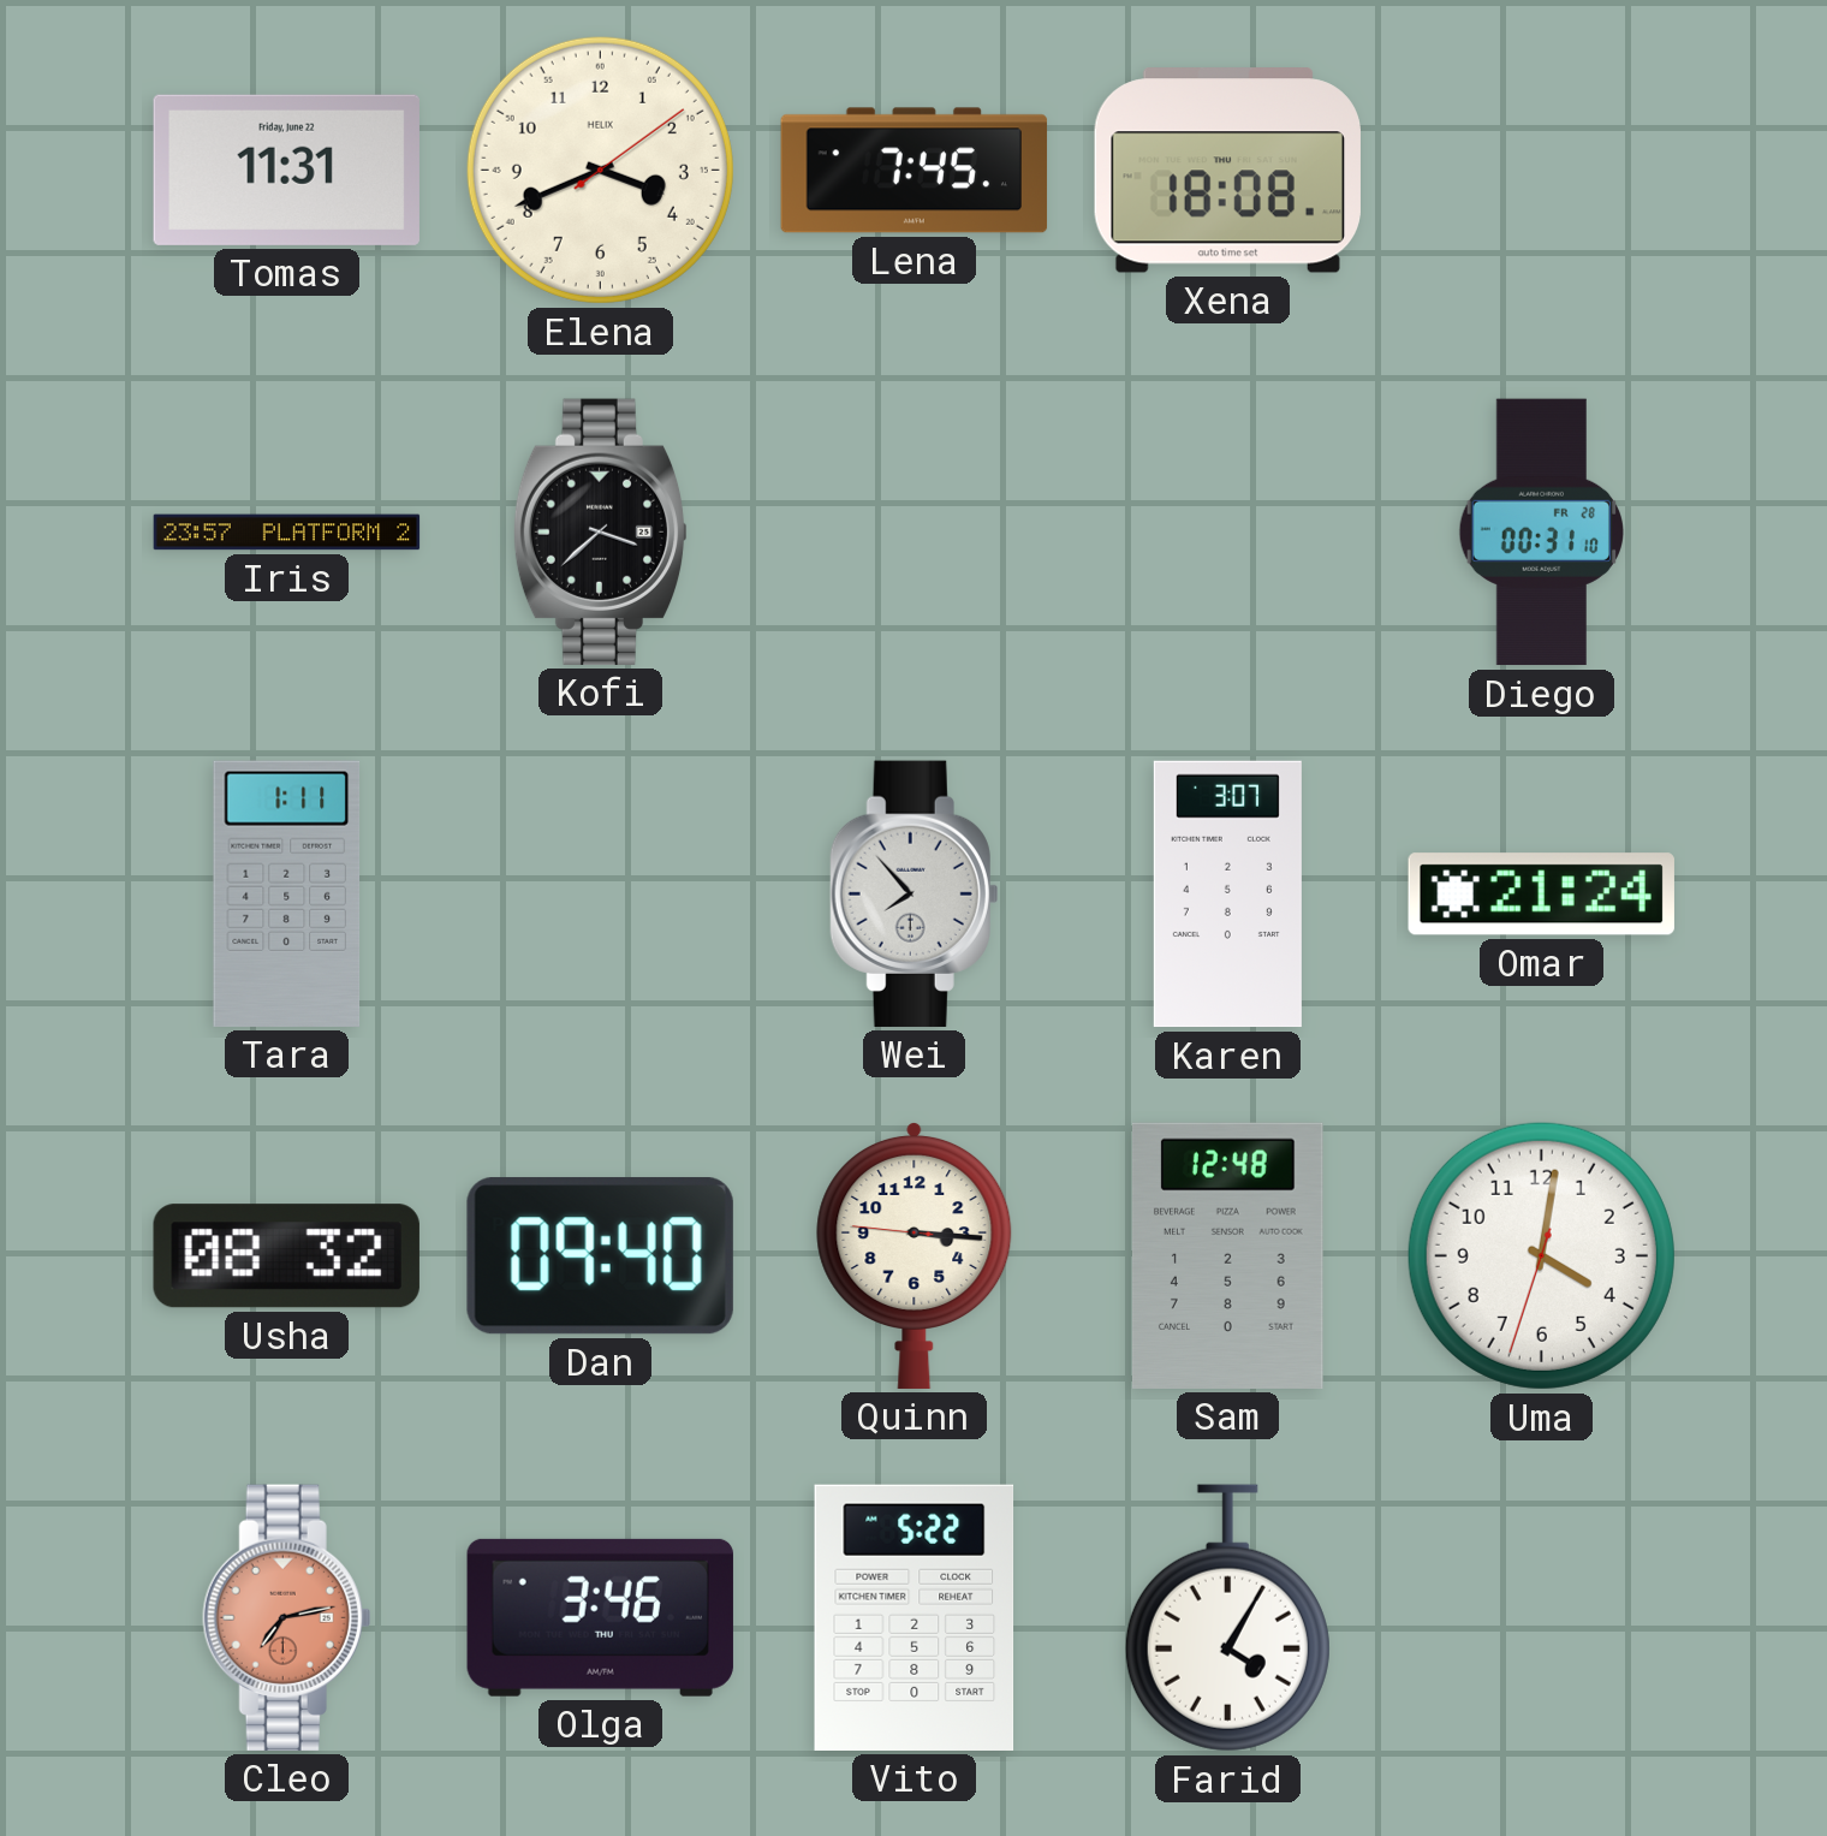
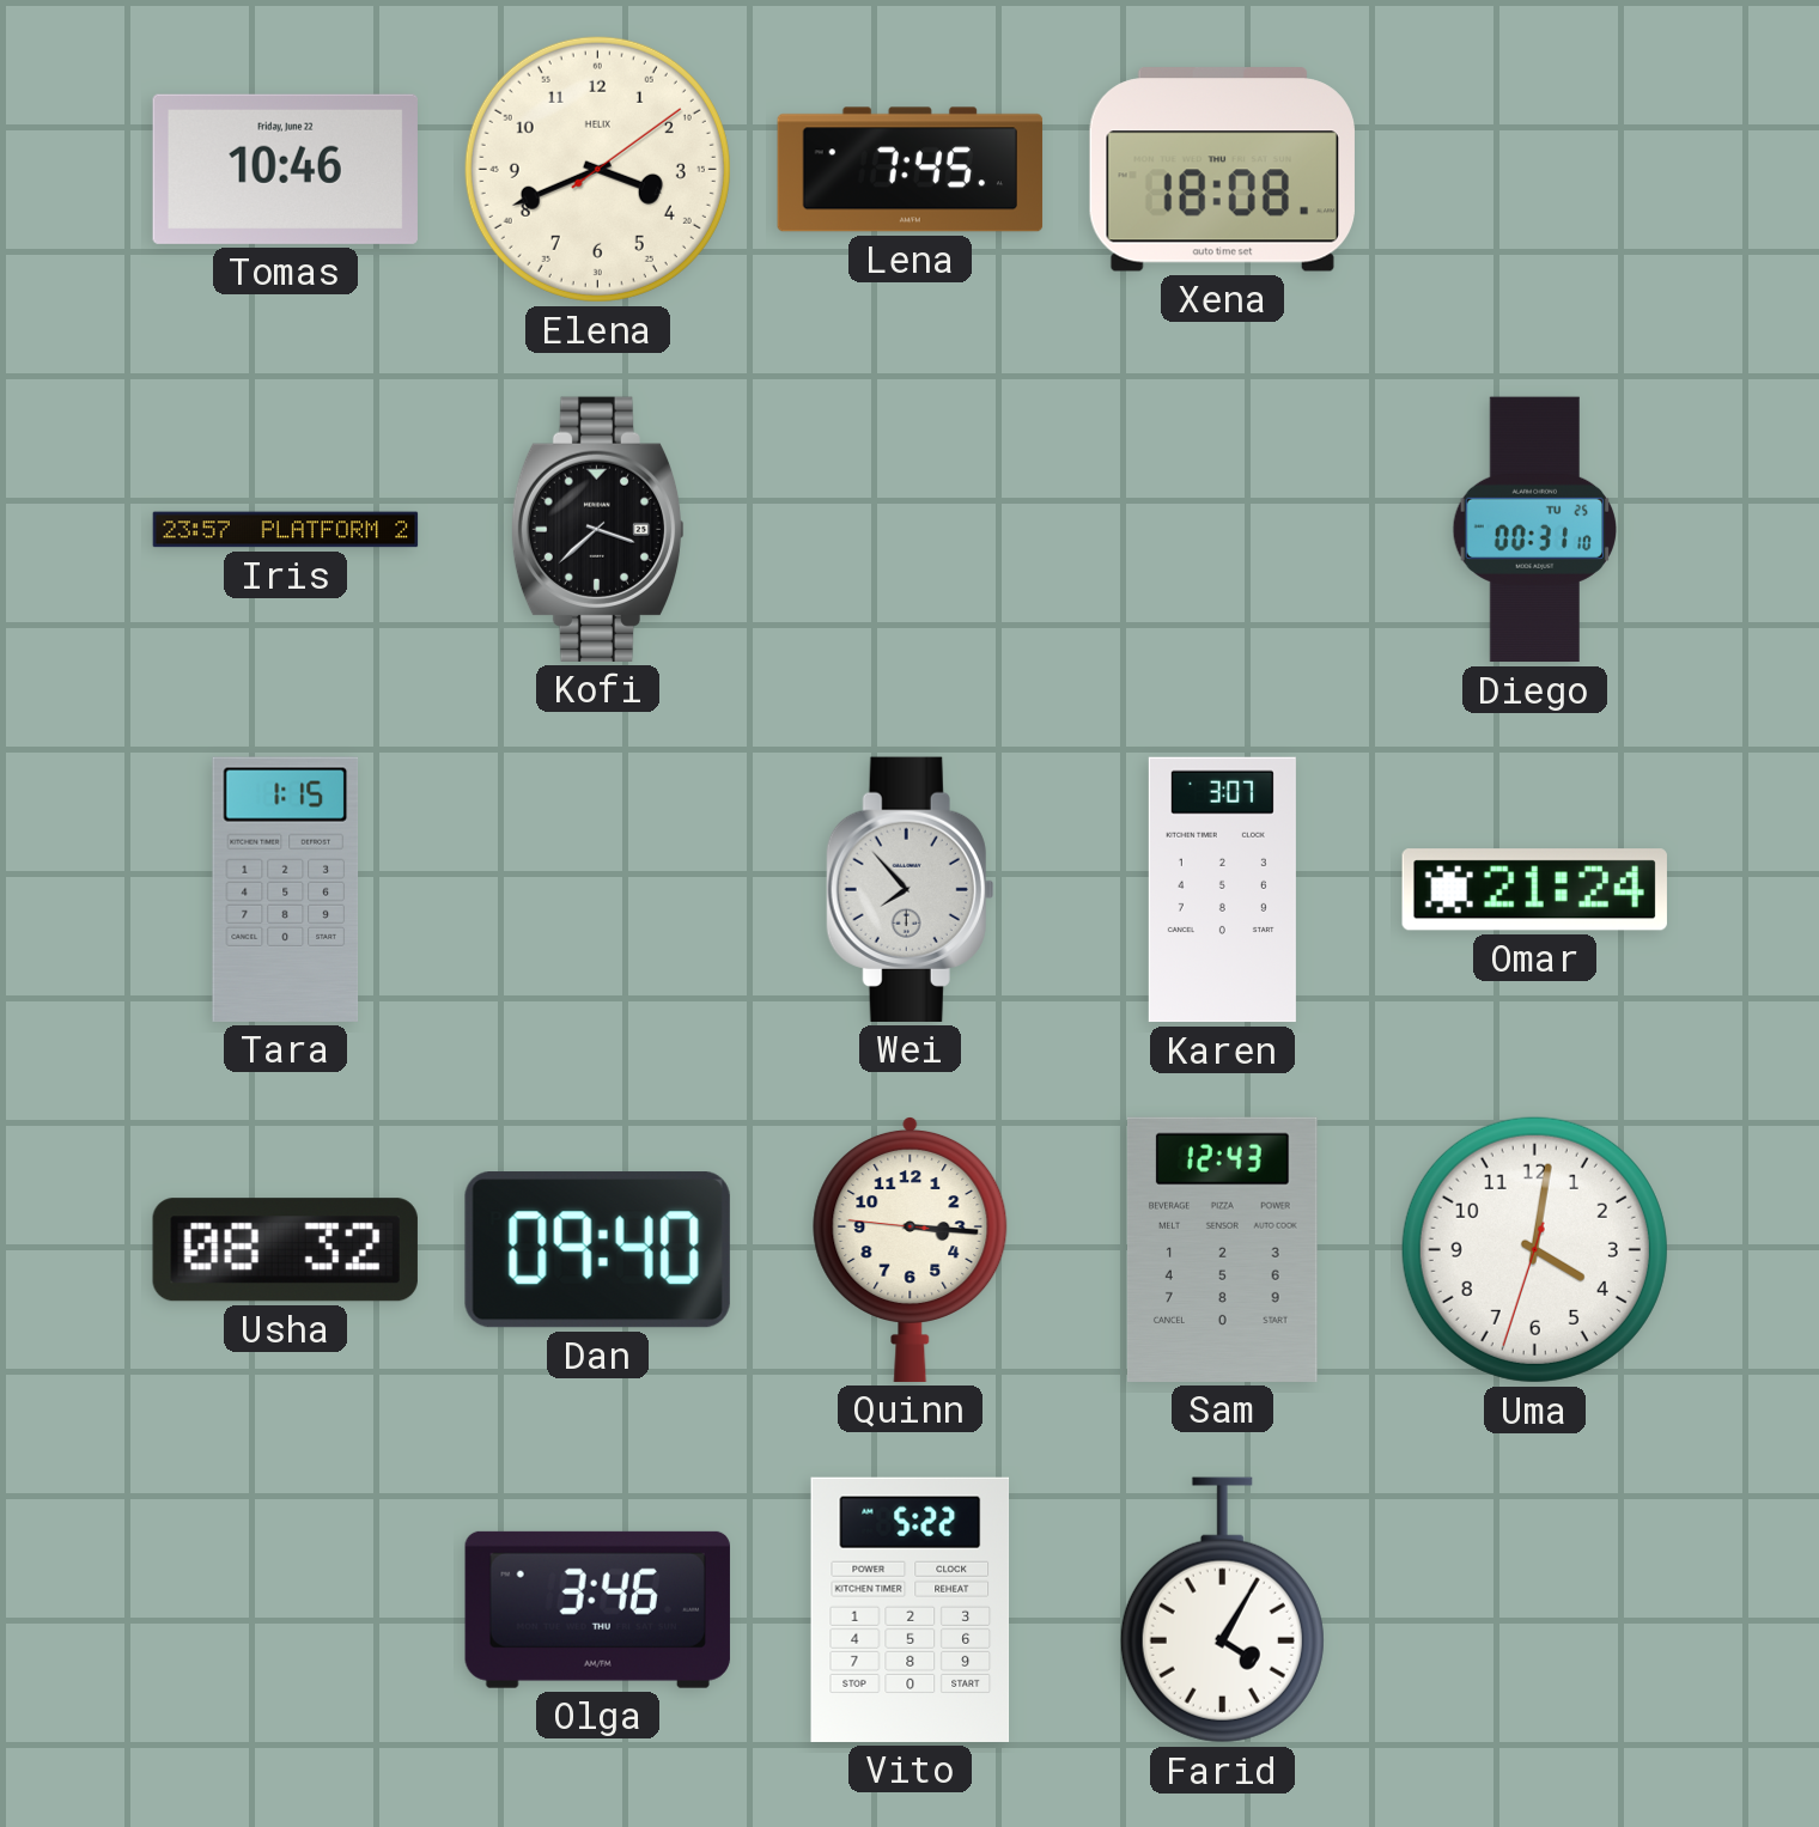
Tomas: 11:31 -> 10:46 (285, 169)
Diego date: FR 28 -> TU 25 (1534, 530)
Tara: 1:11 -> 1:15 (286, 889)
Sam: 12:48 -> 12:43 (1222, 1249)
Cleo: 7:13 -> none (287, 1617)
